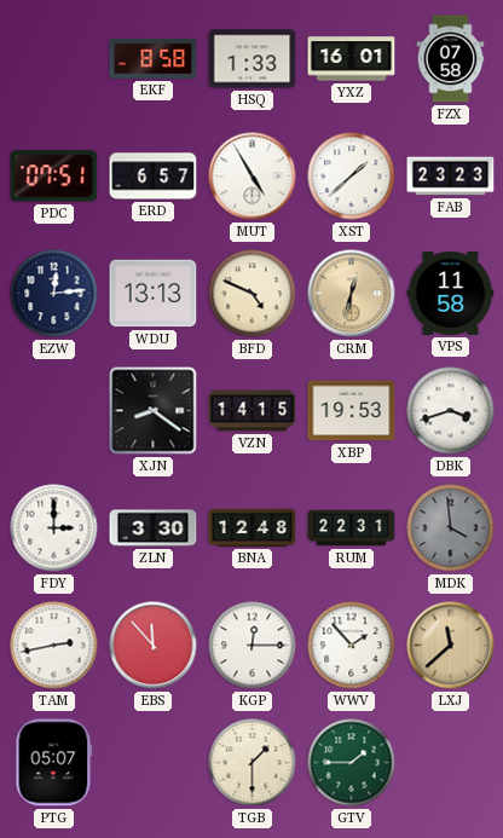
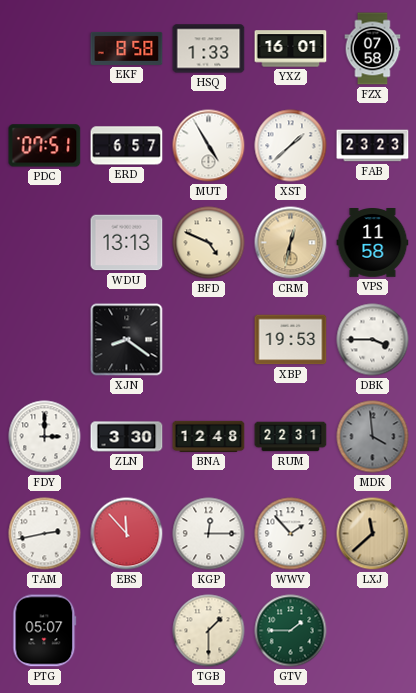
EZW: 12:14 -> none (54, 294)
VZN: 14:15 -> none (253, 411)
DBK: 3:42 -> 3:45 (373, 340)
